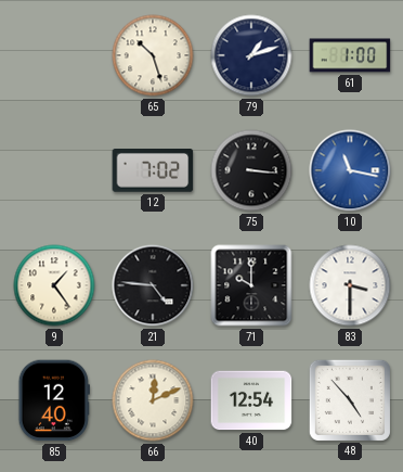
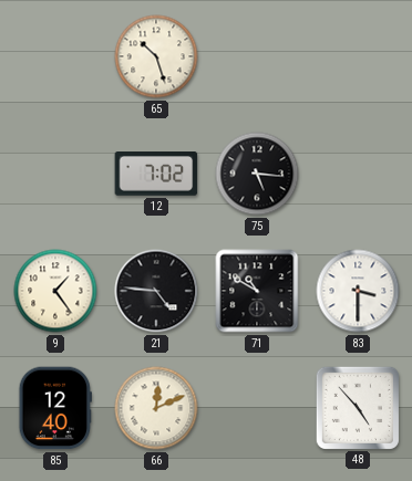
79: 1:12 -> none (251, 55)
61: 1:00 -> none (350, 55)
75: 3:16 -> 5:16 (257, 174)
10: 11:17 -> none (350, 170)
71: 10:00 -> 10:50 (257, 291)
40: 12:54 -> none (251, 400)
